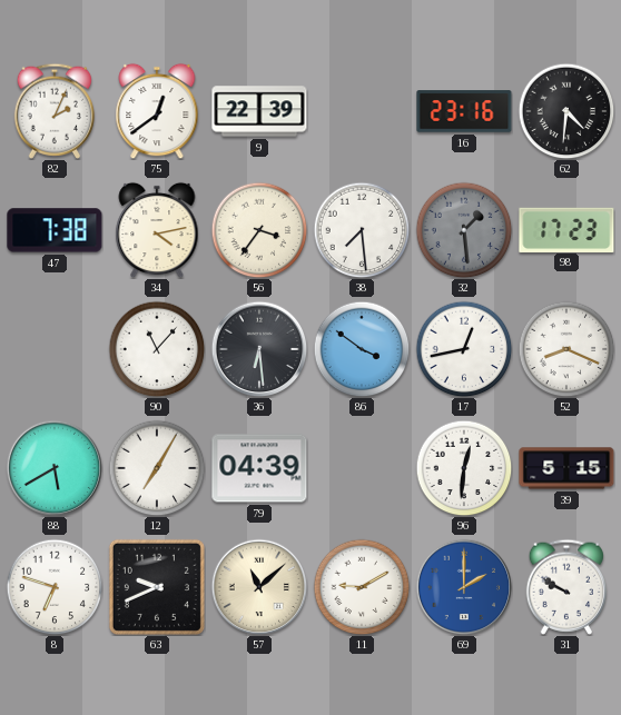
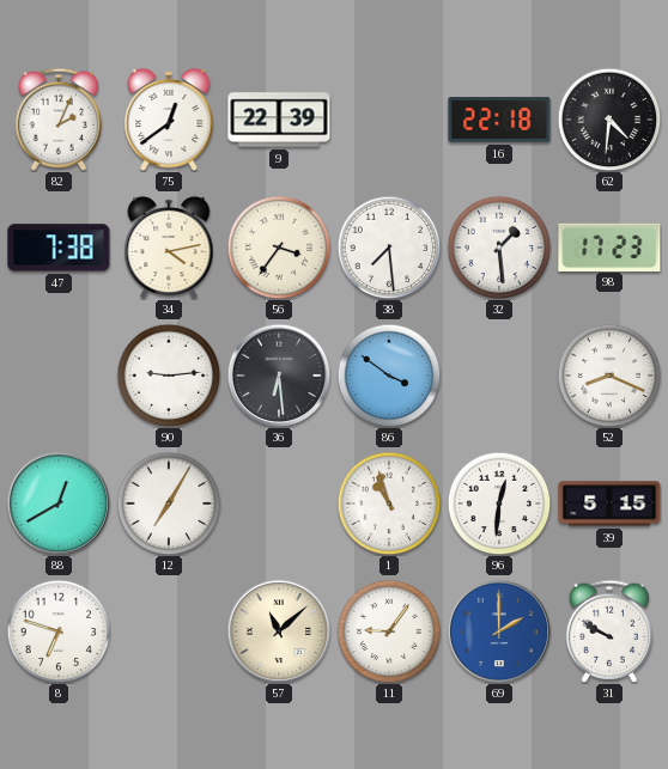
16: 23:16 -> 22:18 (499, 120)
32 dial: grey -> white (499, 248)
90: 11:07 -> 9:14 (169, 376)
17: 12:43 -> none (464, 349)
88: 5:40 -> 12:40 (59, 503)
79: 04:39 -> none (259, 468)
1: none -> 10:57 (389, 503)
63: 9:41 -> none (157, 587)
11: 9:10 -> 9:06 (389, 631)
